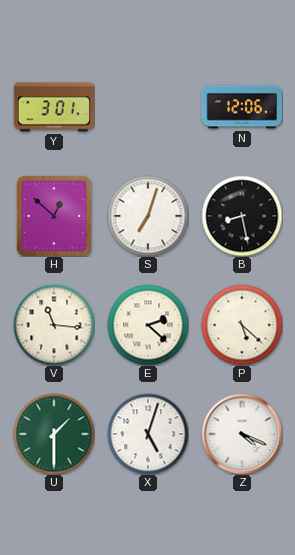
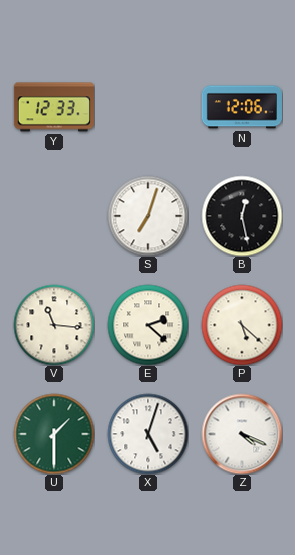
Y: 3:01 -> 12:33 (54, 107)
H: 12:52 -> none (54, 216)
B: 8:28 -> 12:28 (242, 216)
